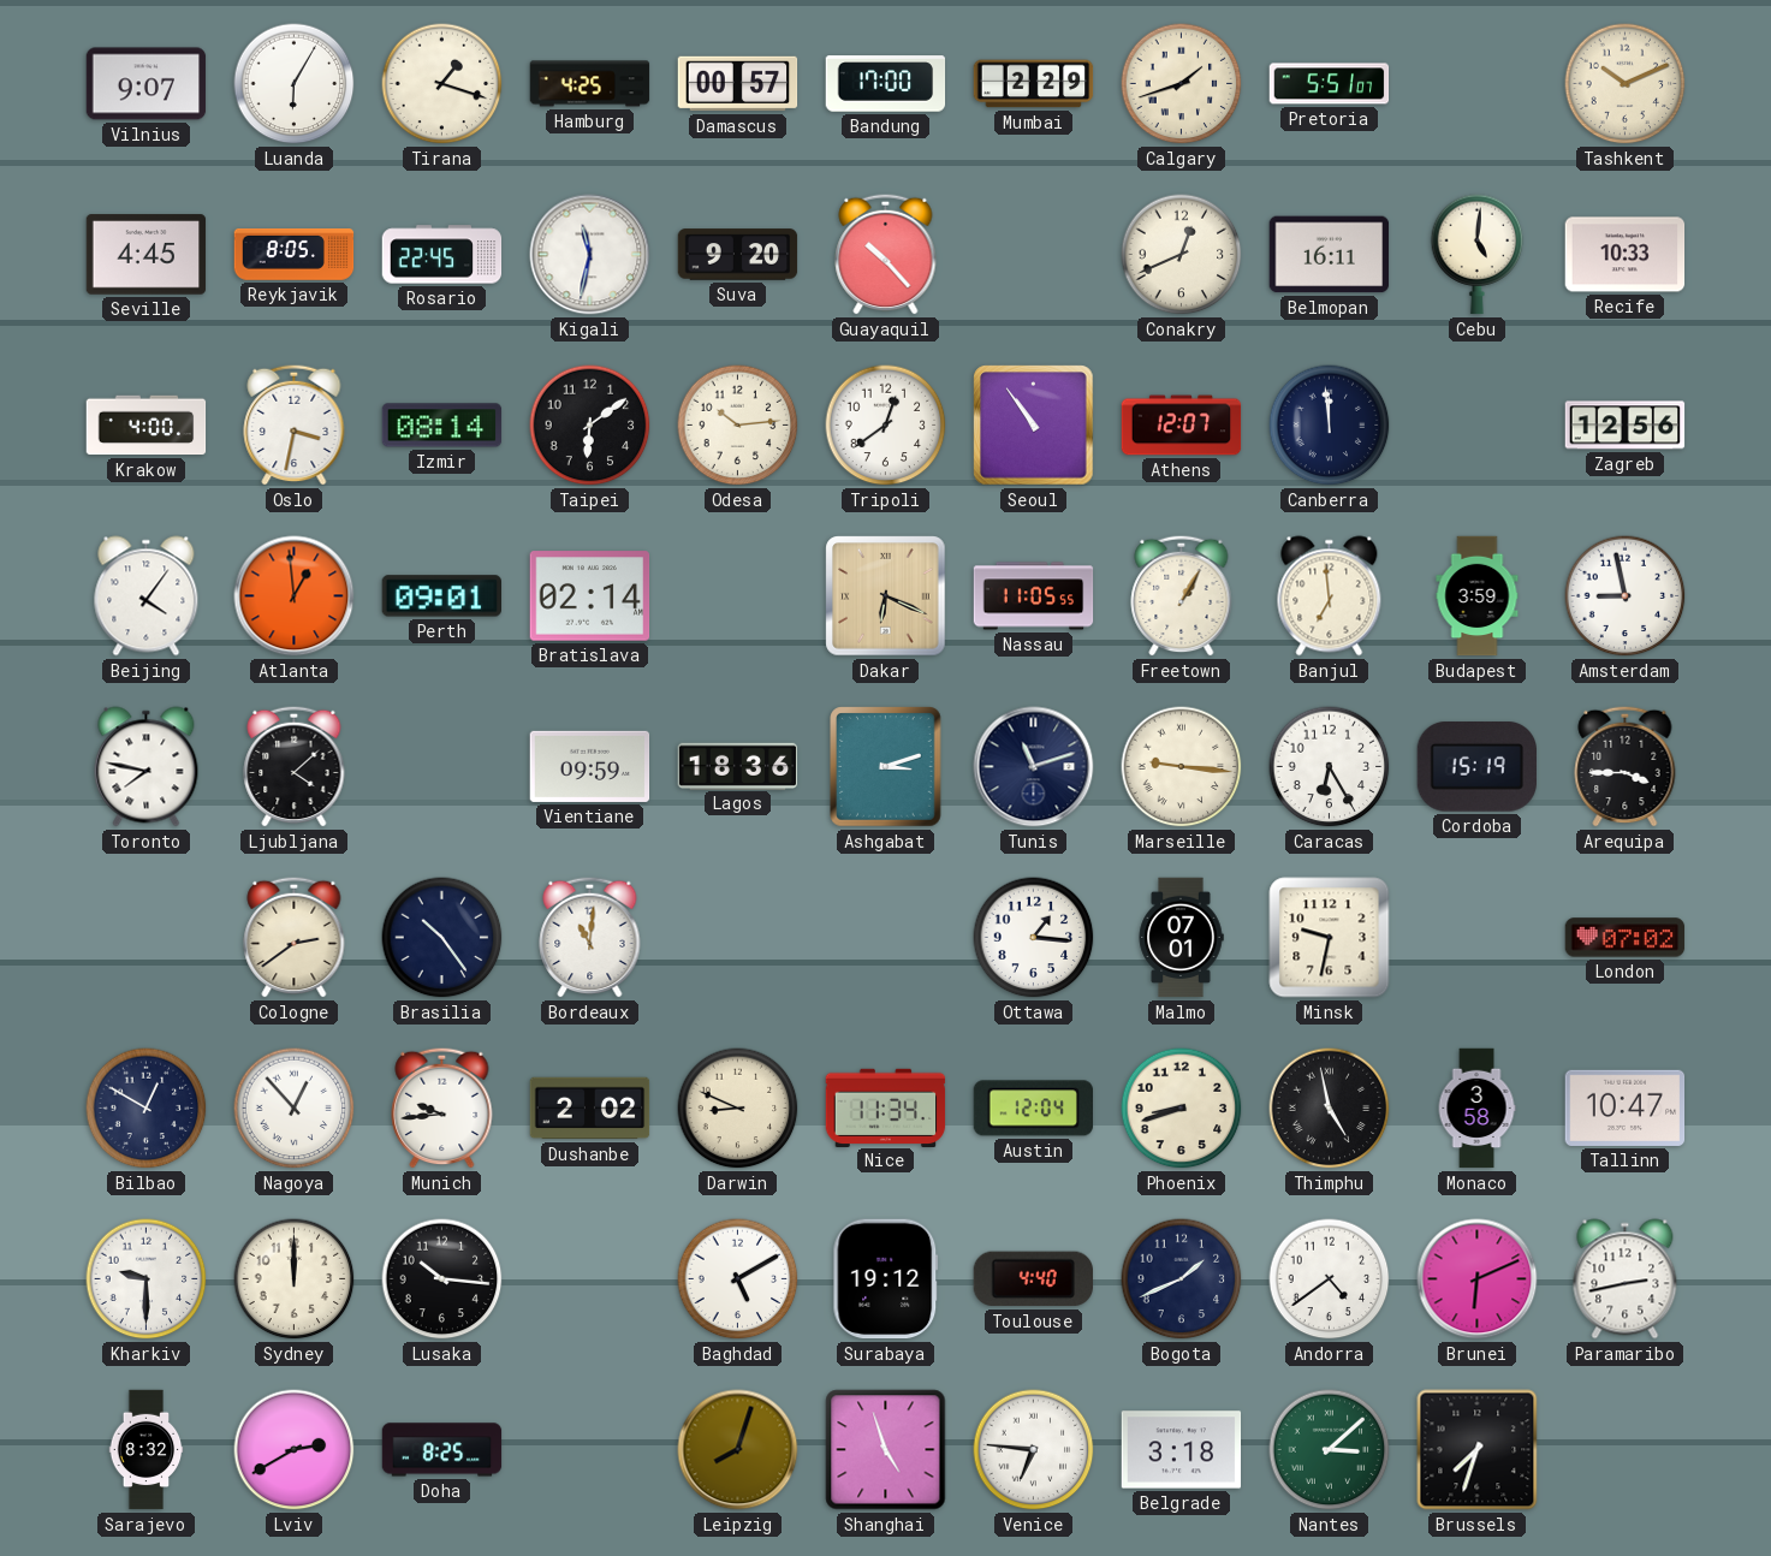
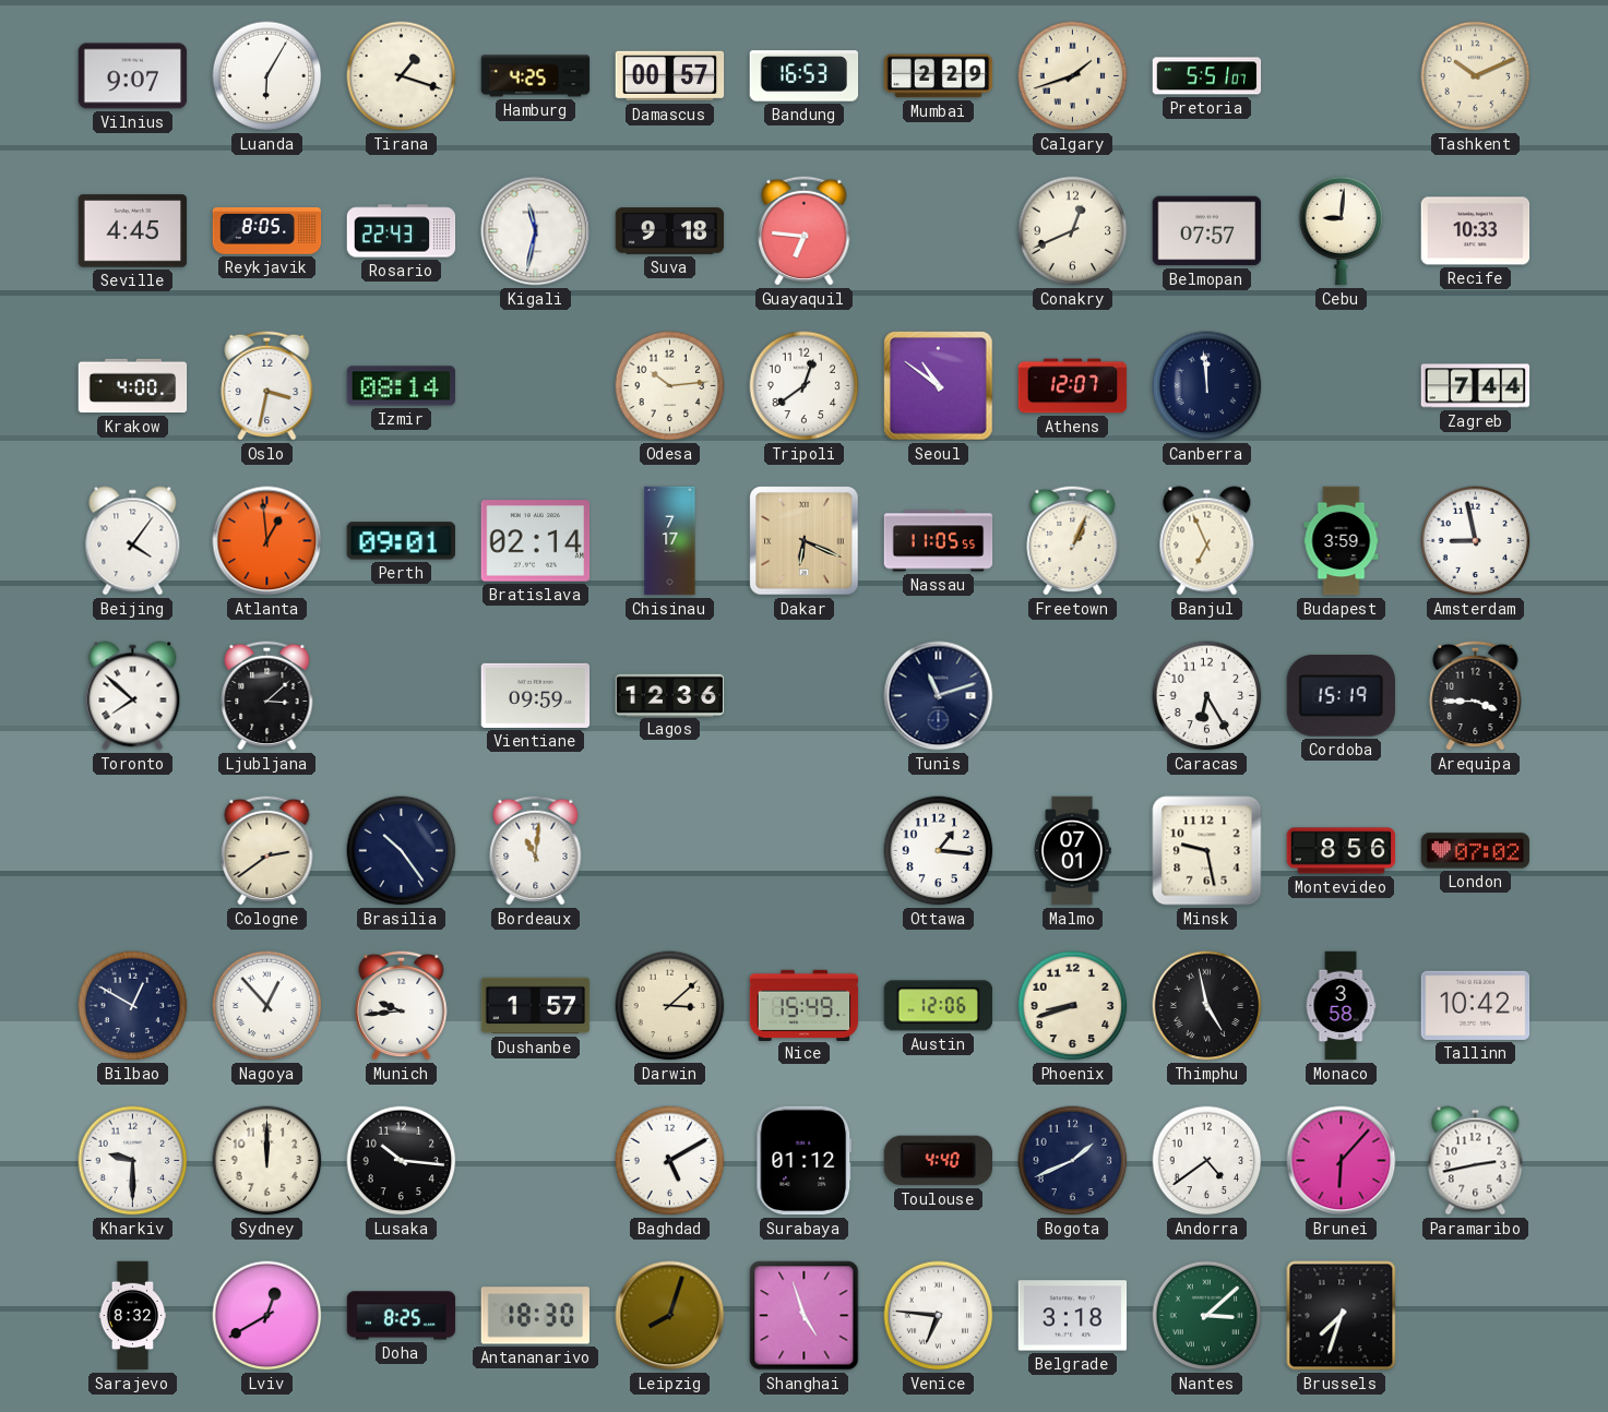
Bandung: 17:00 -> 16:53 (805, 76)
Rosario: 22:45 -> 22:43 (402, 231)
Suva: 9:20 -> 9:18 (670, 231)
Guayaquil: 10:23 -> 6:46 (805, 230)
Belmopan: 16:11 -> 07:57 (1207, 231)
Cebu: 5:01 -> 9:01 (1342, 231)
Taipei: 6:09 -> none (590, 426)
Seoul: 10:54 -> 10:51 (939, 386)
Zagreb: 12:56 -> 7:44 (1476, 386)
Chisinau: none -> 7:17 (670, 541)
Freetown: 1:05 -> 1:04 (1073, 540)
Banjul: 6:59 -> 6:56 (1207, 541)
Toronto: 7:47 -> 7:52 (133, 696)
Ljubljana: 4:08 -> 3:08 (267, 695)
Lagos: 18:36 -> 12:36 (670, 695)
Ashgabat: 3:12 -> none (886, 767)
Marseille: 9:16 -> none (1182, 767)
Minsk: 9:32 -> 9:28 (1207, 851)
Montevideo: none -> 8:56 (1342, 851)
Dushanbe: 2:02 -> 1:57 (536, 1006)
Darwin: 8:49 -> 3:08 (670, 1006)
Nice: 11:34 -> 15:49 (805, 1005)
Austin: 12:04 -> 12:06 (938, 1006)
Tallinn: 10:47 -> 10:42 (1476, 1005)
Surabaya: 19:12 -> 01:12 (805, 1161)
Brunei: 6:11 -> 6:07 (1342, 1161)
Lviv: 2:40 -> 12:40 (267, 1316)
Antananarivo: none -> 18:30 (535, 1316)
